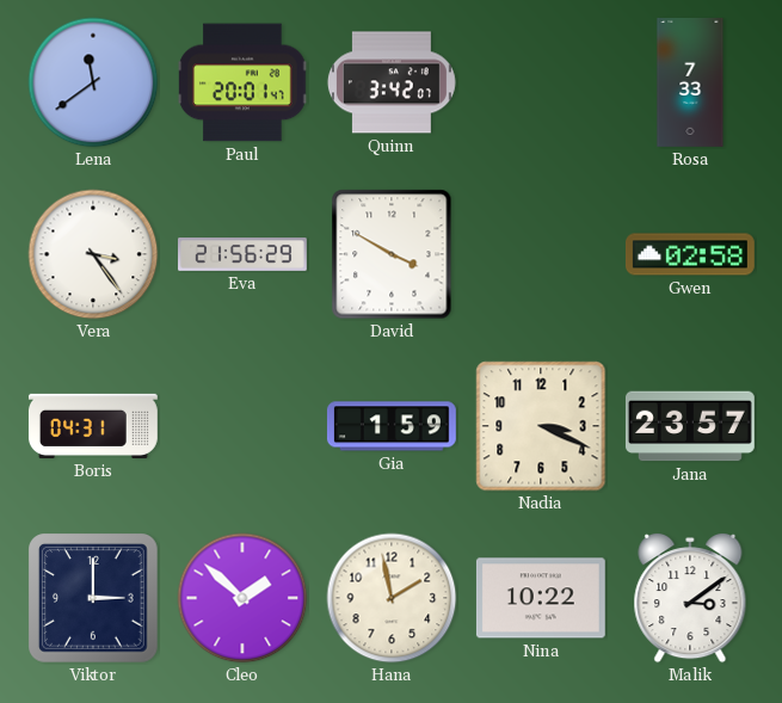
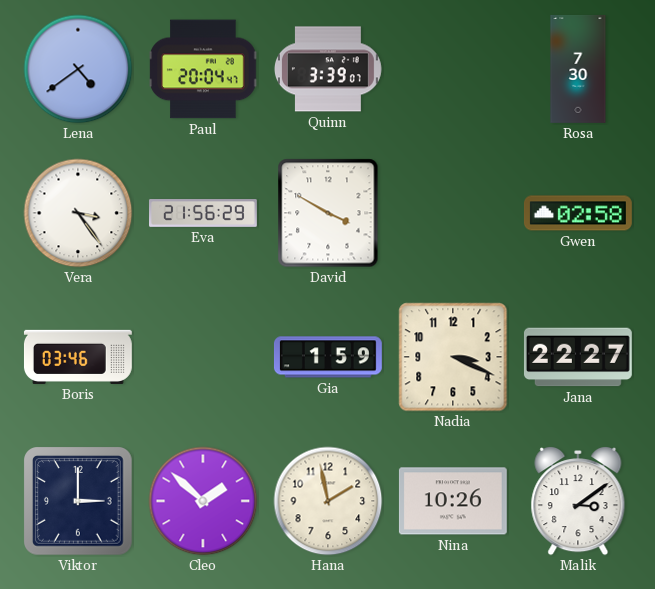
Lena: 11:39 -> 4:39 (78, 69)
Paul: 20:01 -> 20:04 (203, 69)
Quinn: 3:42 -> 3:39 (328, 69)
Rosa: 7:33 -> 7:30 (578, 69)
Boris: 04:31 -> 03:46 (78, 357)
Jana: 23:57 -> 22:27 (578, 357)
Nina: 10:22 -> 10:26 (453, 501)
